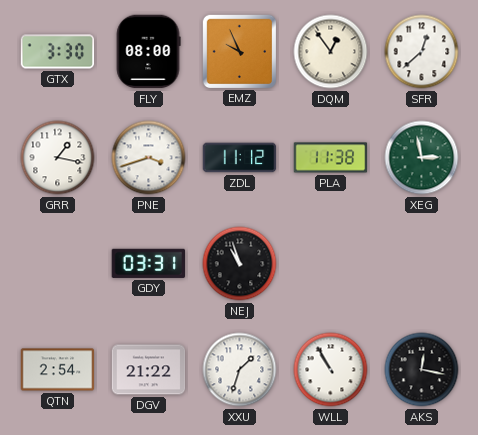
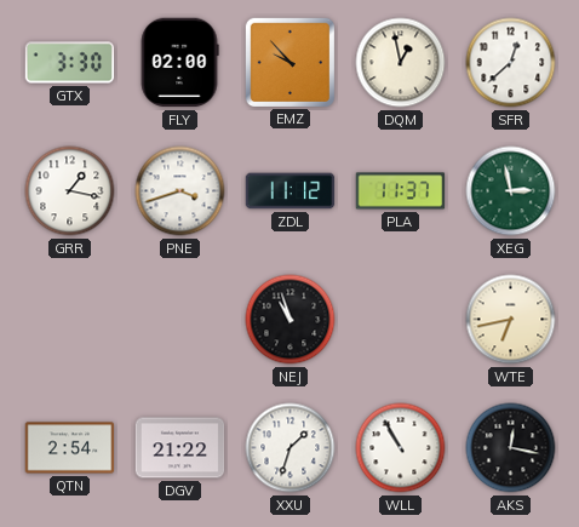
FLY: 08:00 -> 02:00 (179, 63)
EMZ: 9:56 -> 9:53 (289, 62)
DQM: 12:54 -> 12:58 (401, 63)
PLA: 11:38 -> 11:37 (401, 191)
GDY: 03:31 -> none (149, 263)
WTE: none -> 6:43 (511, 320)
